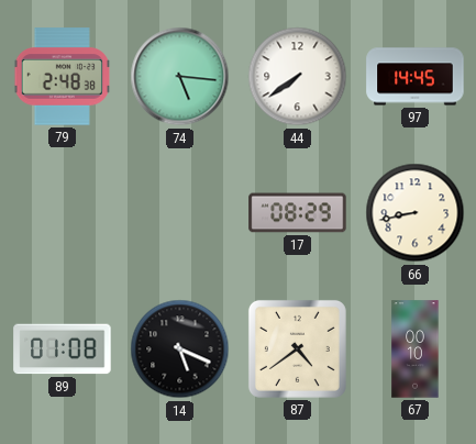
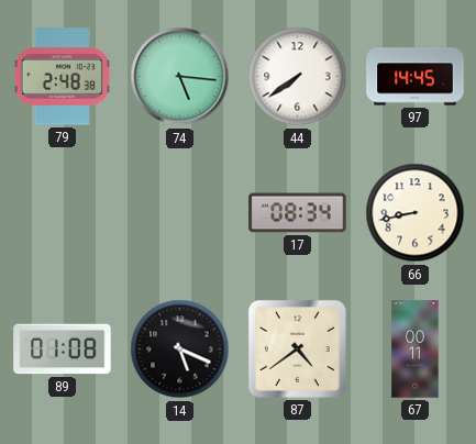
17: 08:29 -> 08:34 (298, 213)
67: 00:10 -> 00:11 (416, 349)
